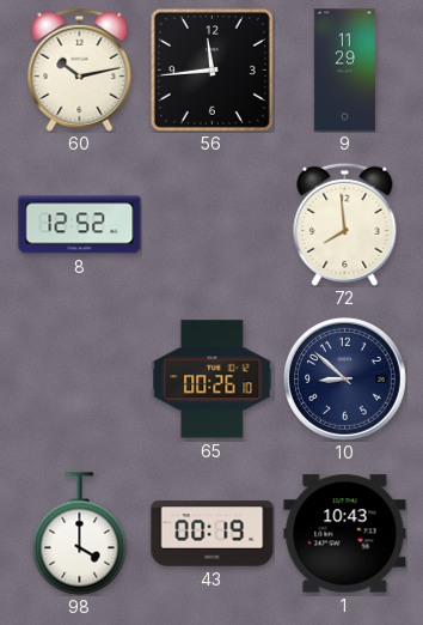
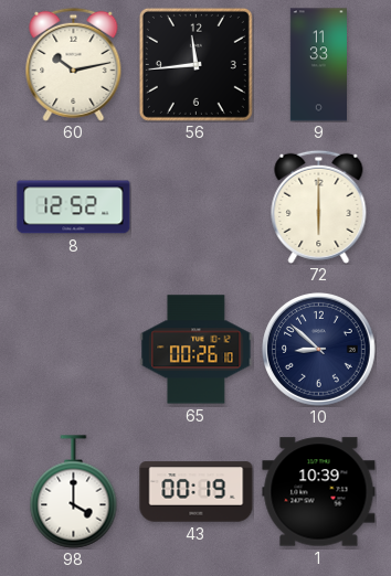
9: 11:29 -> 11:33 (318, 65)
72: 7:59 -> 6:00 (319, 206)
1: 10:43 -> 10:39 (319, 492)
